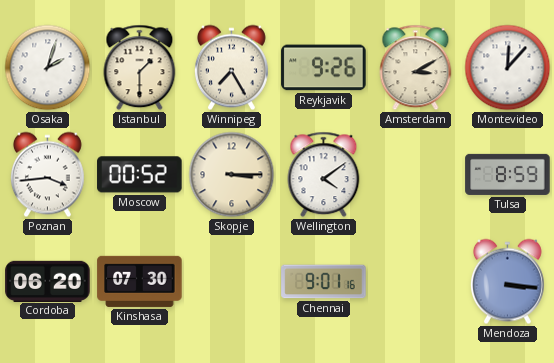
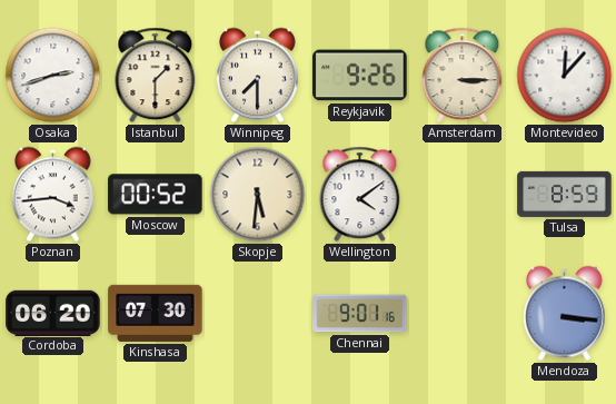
Osaka: 2:03 -> 2:42 (53, 76)
Winnipeg: 7:25 -> 7:30 (257, 76)
Amsterdam: 3:10 -> 3:15 (463, 76)
Skopje: 3:15 -> 5:31 (258, 195)
